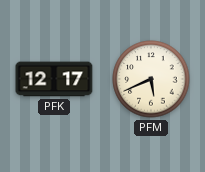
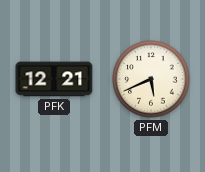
PFK: 12:17 -> 12:21 (54, 79)
